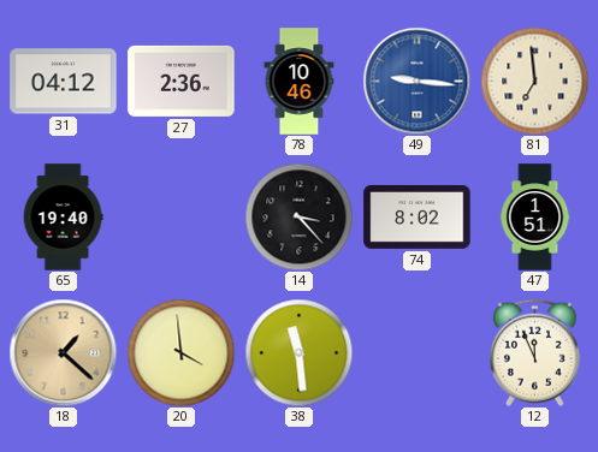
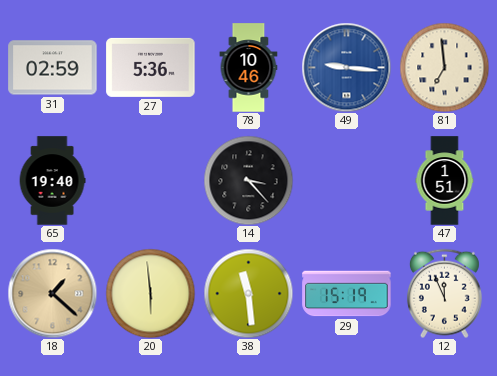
31: 04:12 -> 02:59 (53, 68)
27: 2:36 -> 5:36 (151, 67)
74: 8:02 -> none (418, 216)
20: 3:59 -> 5:59 (150, 293)
29: none -> 15:19 (347, 294)
